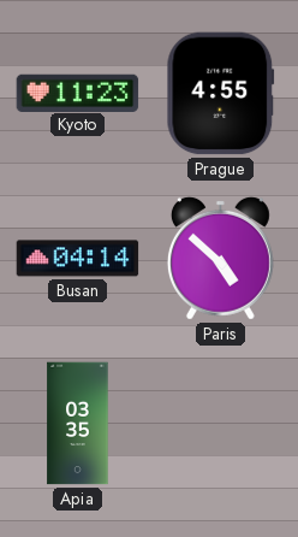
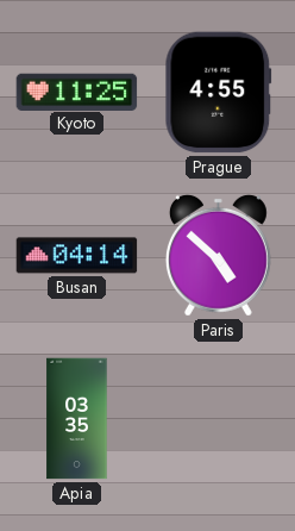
Kyoto: 11:23 -> 11:25 (77, 92)
